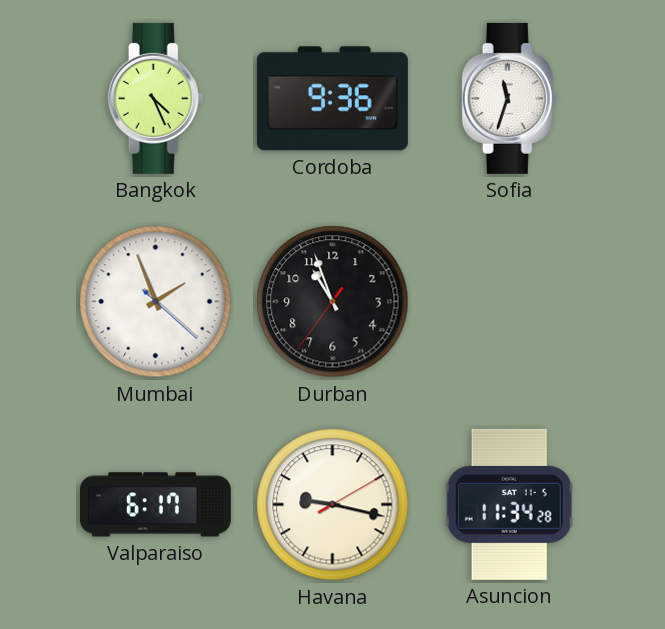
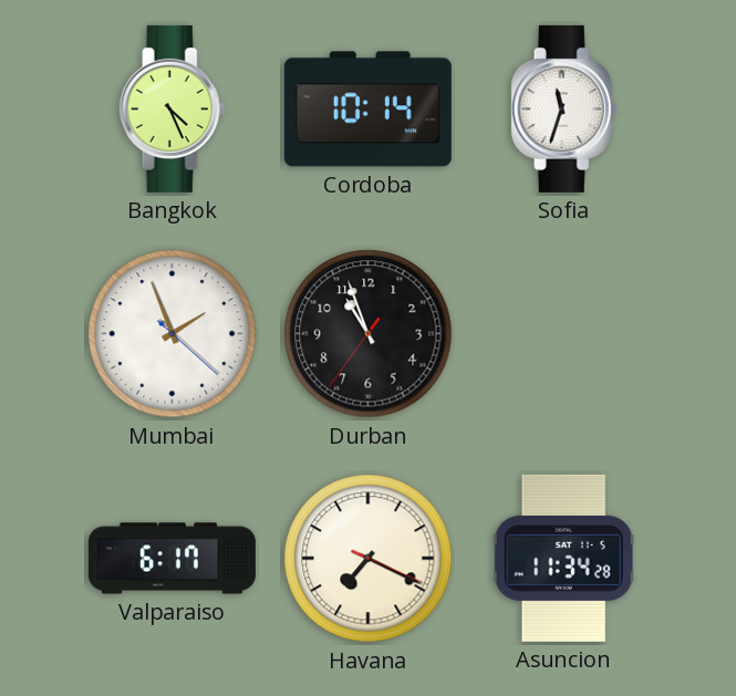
Cordoba: 9:36 -> 10:14 (367, 110)
Havana: 9:17 -> 7:19 (369, 559)
